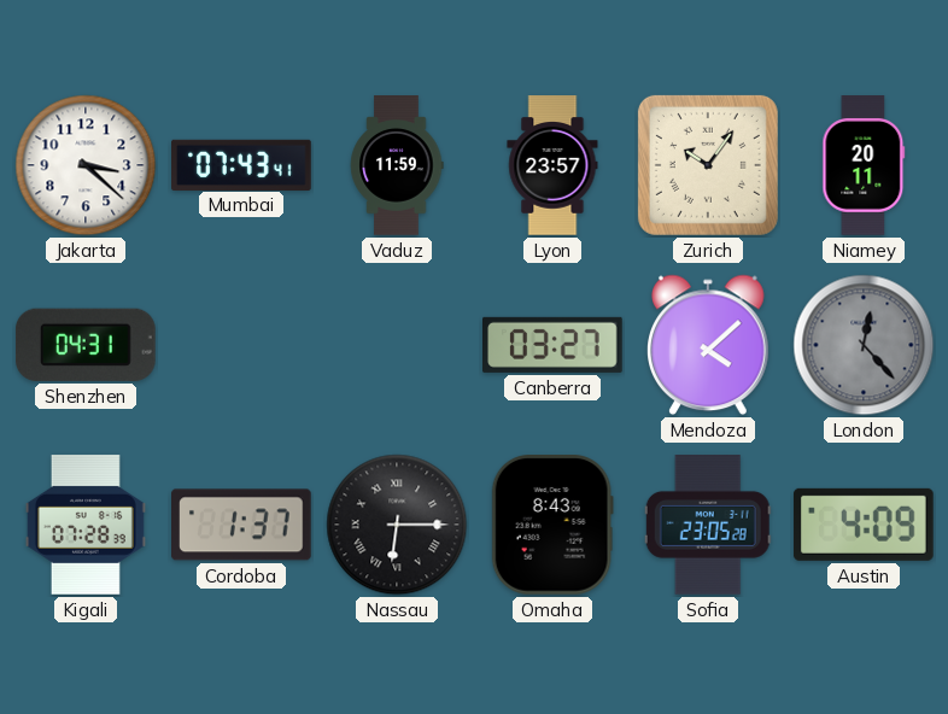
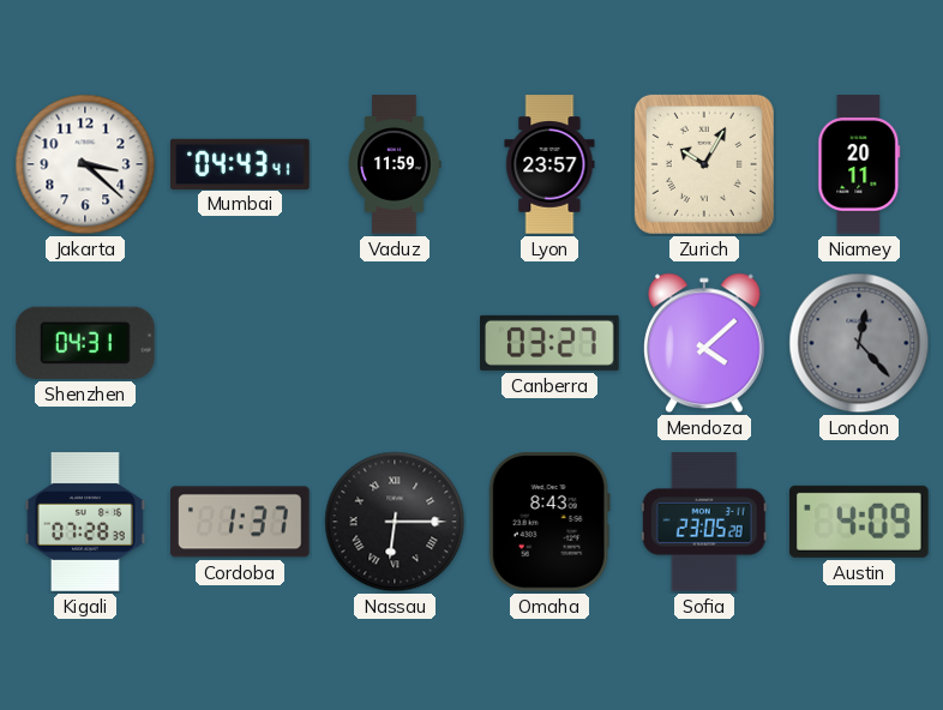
Mumbai: 07:43 -> 04:43 (240, 163)
Zurich: 10:06 -> 10:05 (704, 164)
